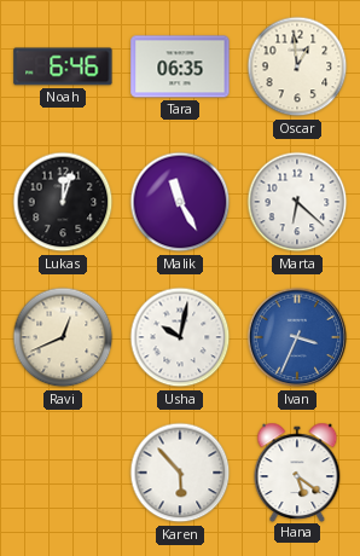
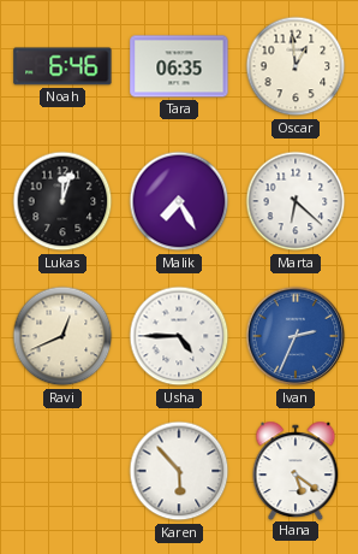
Malik: 11:25 -> 7:25 (179, 201)
Usha: 10:02 -> 4:45 (179, 336)
Ivan: 3:34 -> 2:34 (296, 336)
